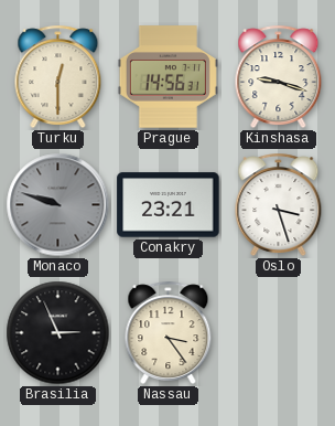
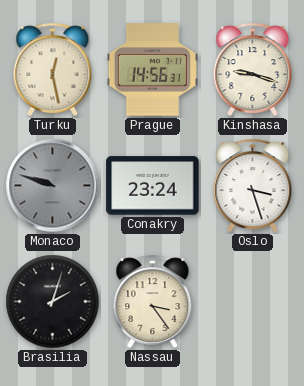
Turku: 12:30 -> 12:28 (53, 70)
Conakry: 23:21 -> 23:24 (153, 186)
Brasilia: 2:56 -> 2:03 (53, 302)
